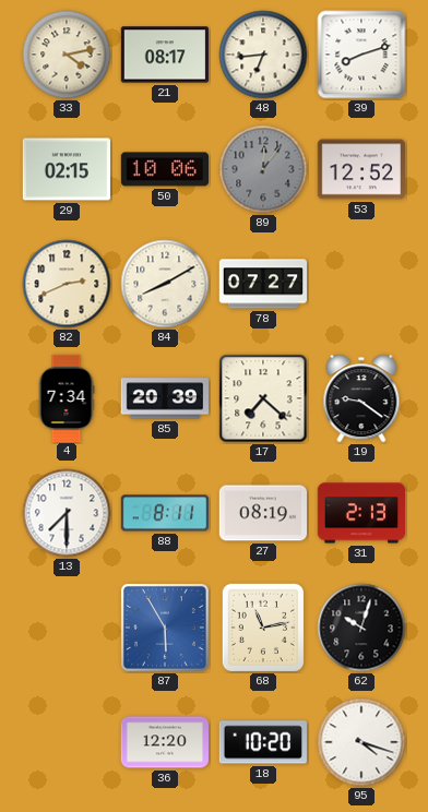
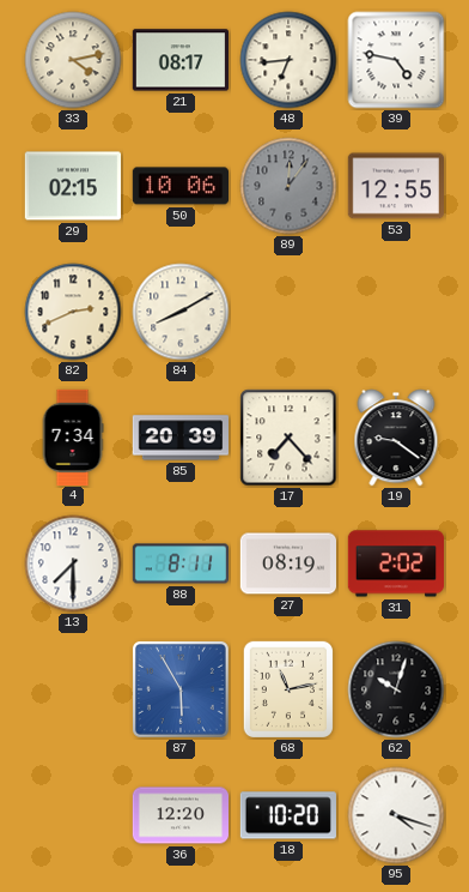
39: 8:12 -> 4:47 (396, 60)
53: 12:52 -> 12:55 (395, 186)
78: 07:27 -> none (262, 284)
17: 7:22 -> 7:23 (288, 438)
31: 2:13 -> 2:02 (395, 563)
